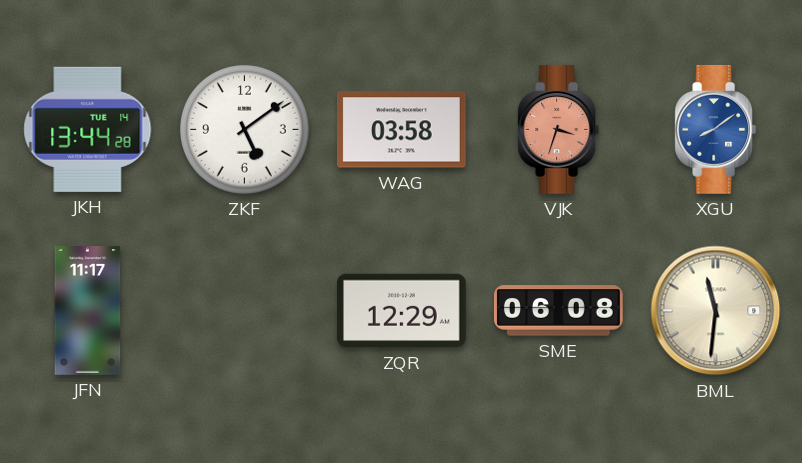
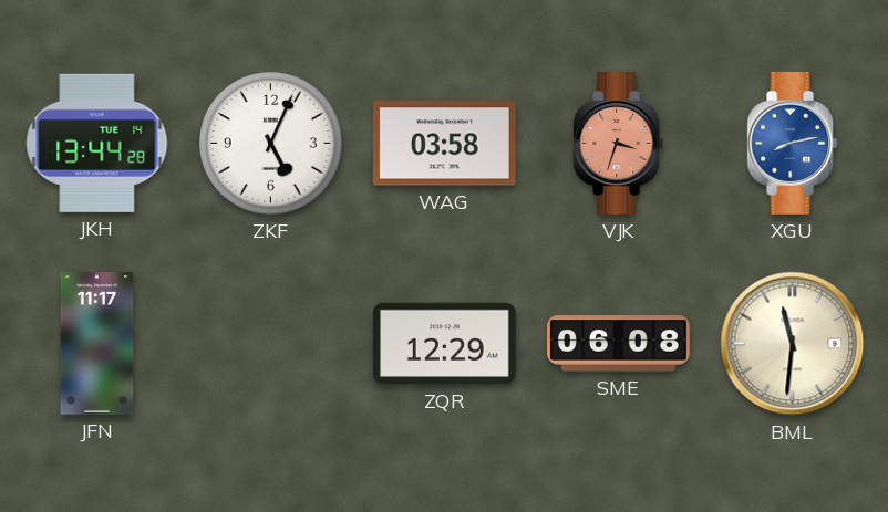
ZKF: 5:09 -> 5:04 (270, 143)
XGU: 8:09 -> 8:13 (793, 144)
